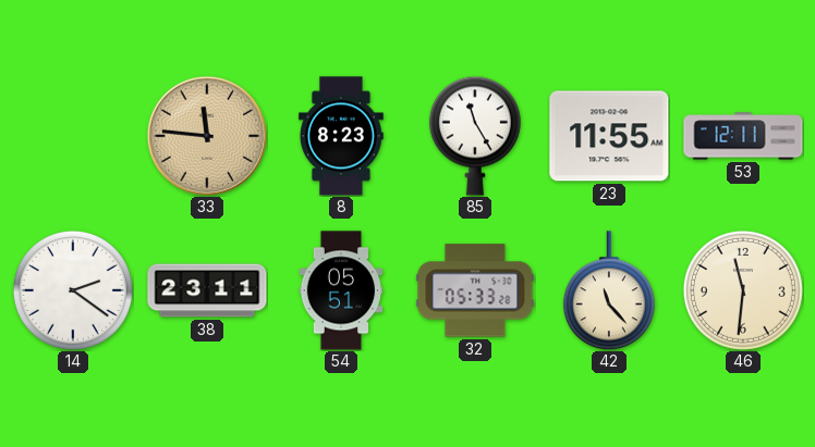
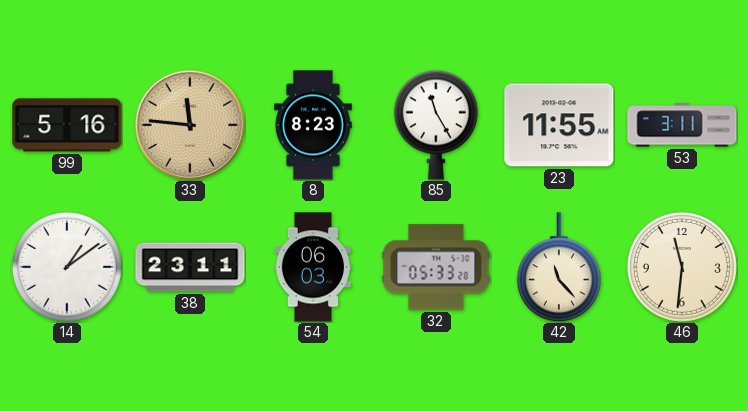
99: none -> 5:16 (67, 125)
53: 12:11 -> 3:11 (682, 125)
14: 2:21 -> 1:09 (67, 267)
54: 05:51 -> 06:03 (313, 267)
